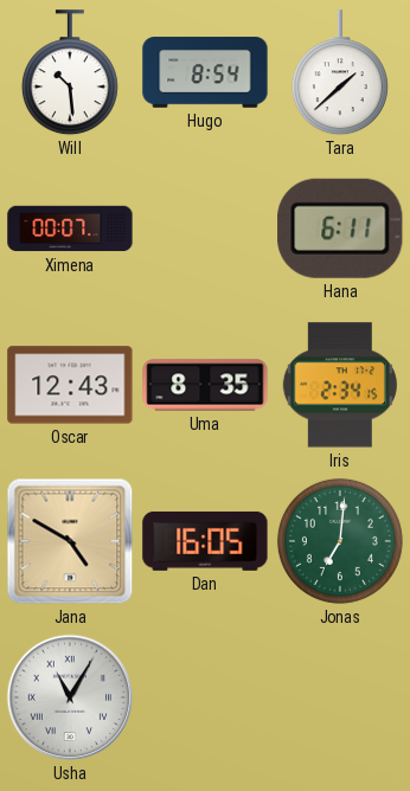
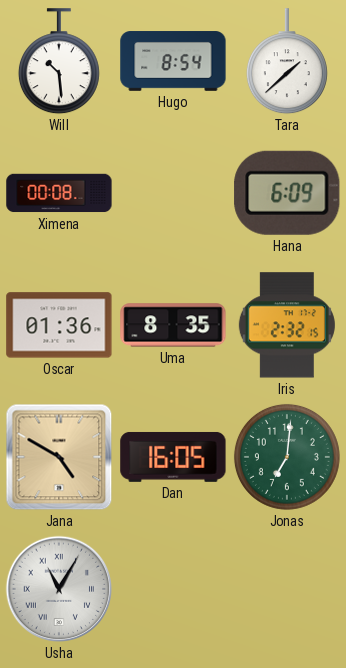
Ximena: 00:07 -> 00:08 (59, 193)
Hana: 6:11 -> 6:09 (287, 193)
Oscar: 12:43 -> 01:36 (59, 325)
Iris: 2:34 -> 2:32 (287, 325)
